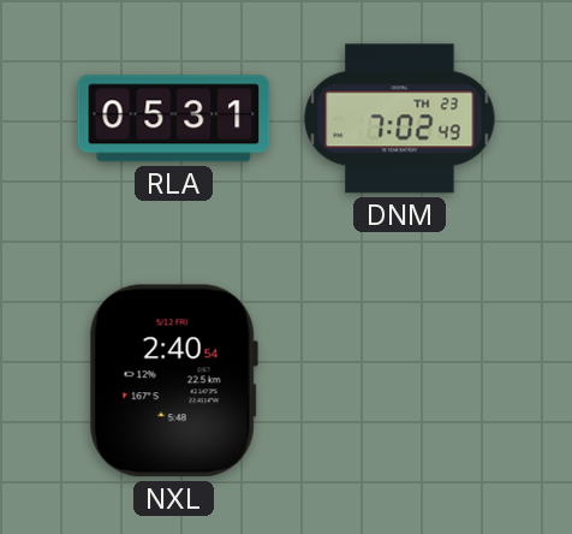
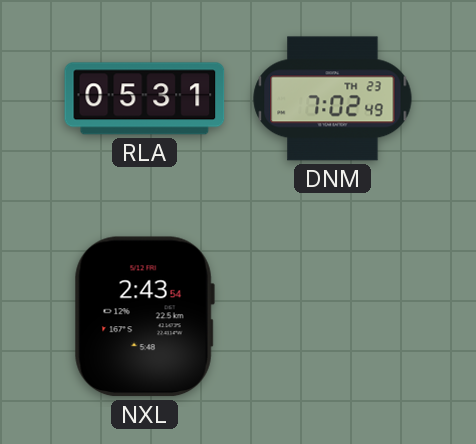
NXL: 2:40 -> 2:43 (144, 317)
